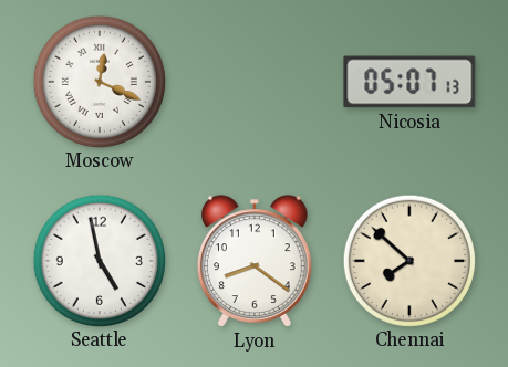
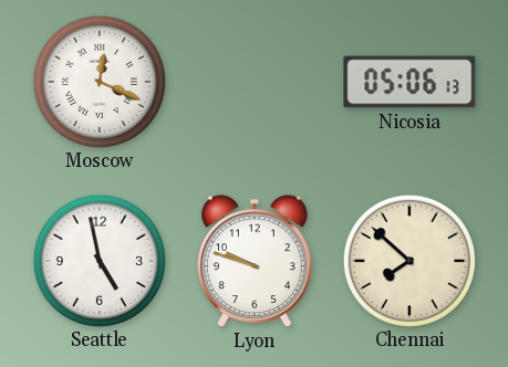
Nicosia: 05:07 -> 05:06 (409, 82)
Lyon: 8:21 -> 9:48 (255, 261)
